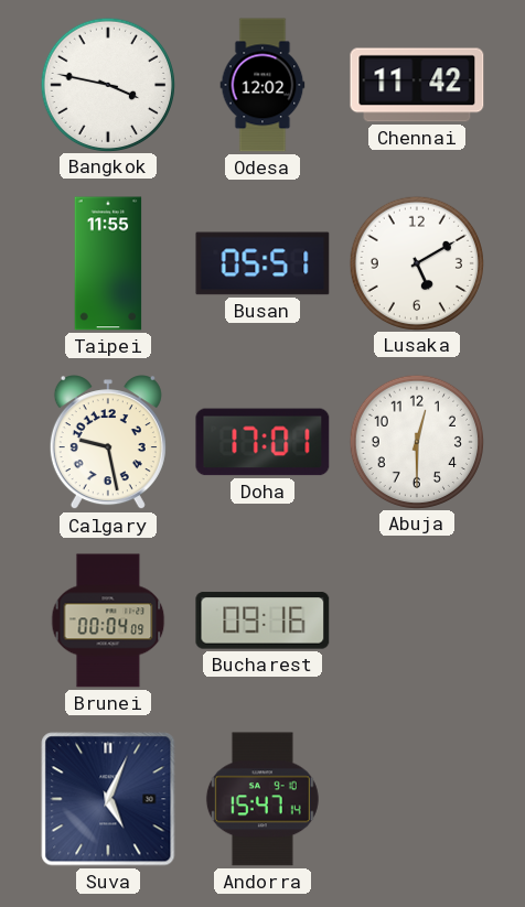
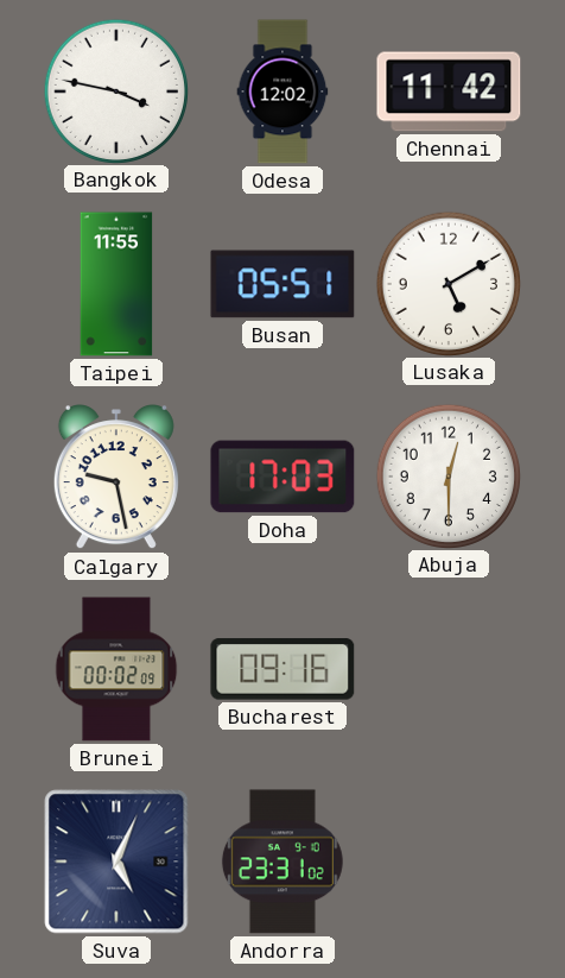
Doha: 17:01 -> 17:03 (282, 477)
Brunei: 00:04 -> 00:02 (116, 669)
Andorra: 15:47 -> 23:31 (282, 862)
